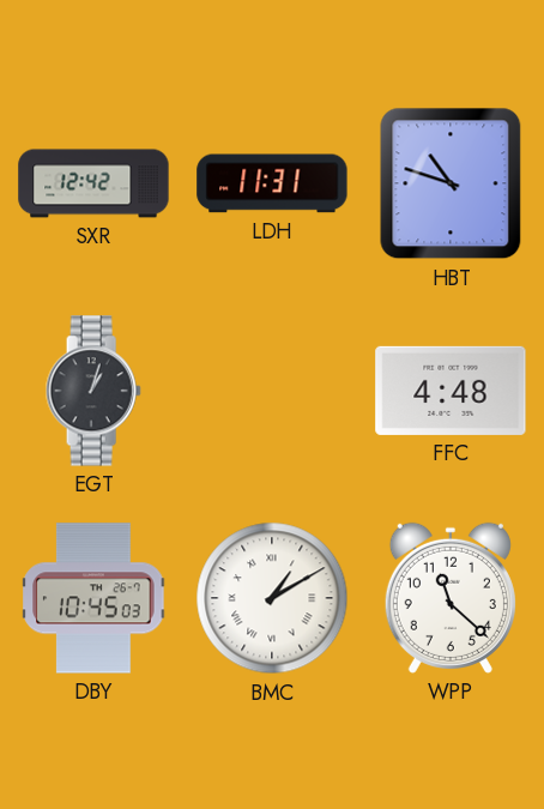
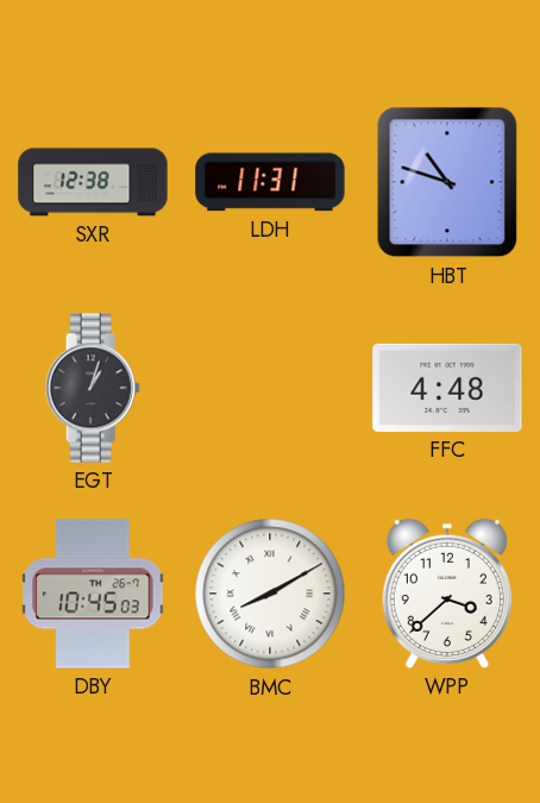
SXR: 12:42 -> 12:38 (93, 182)
BMC: 1:10 -> 8:10 (270, 594)
WPP: 11:22 -> 3:38 (447, 594)
